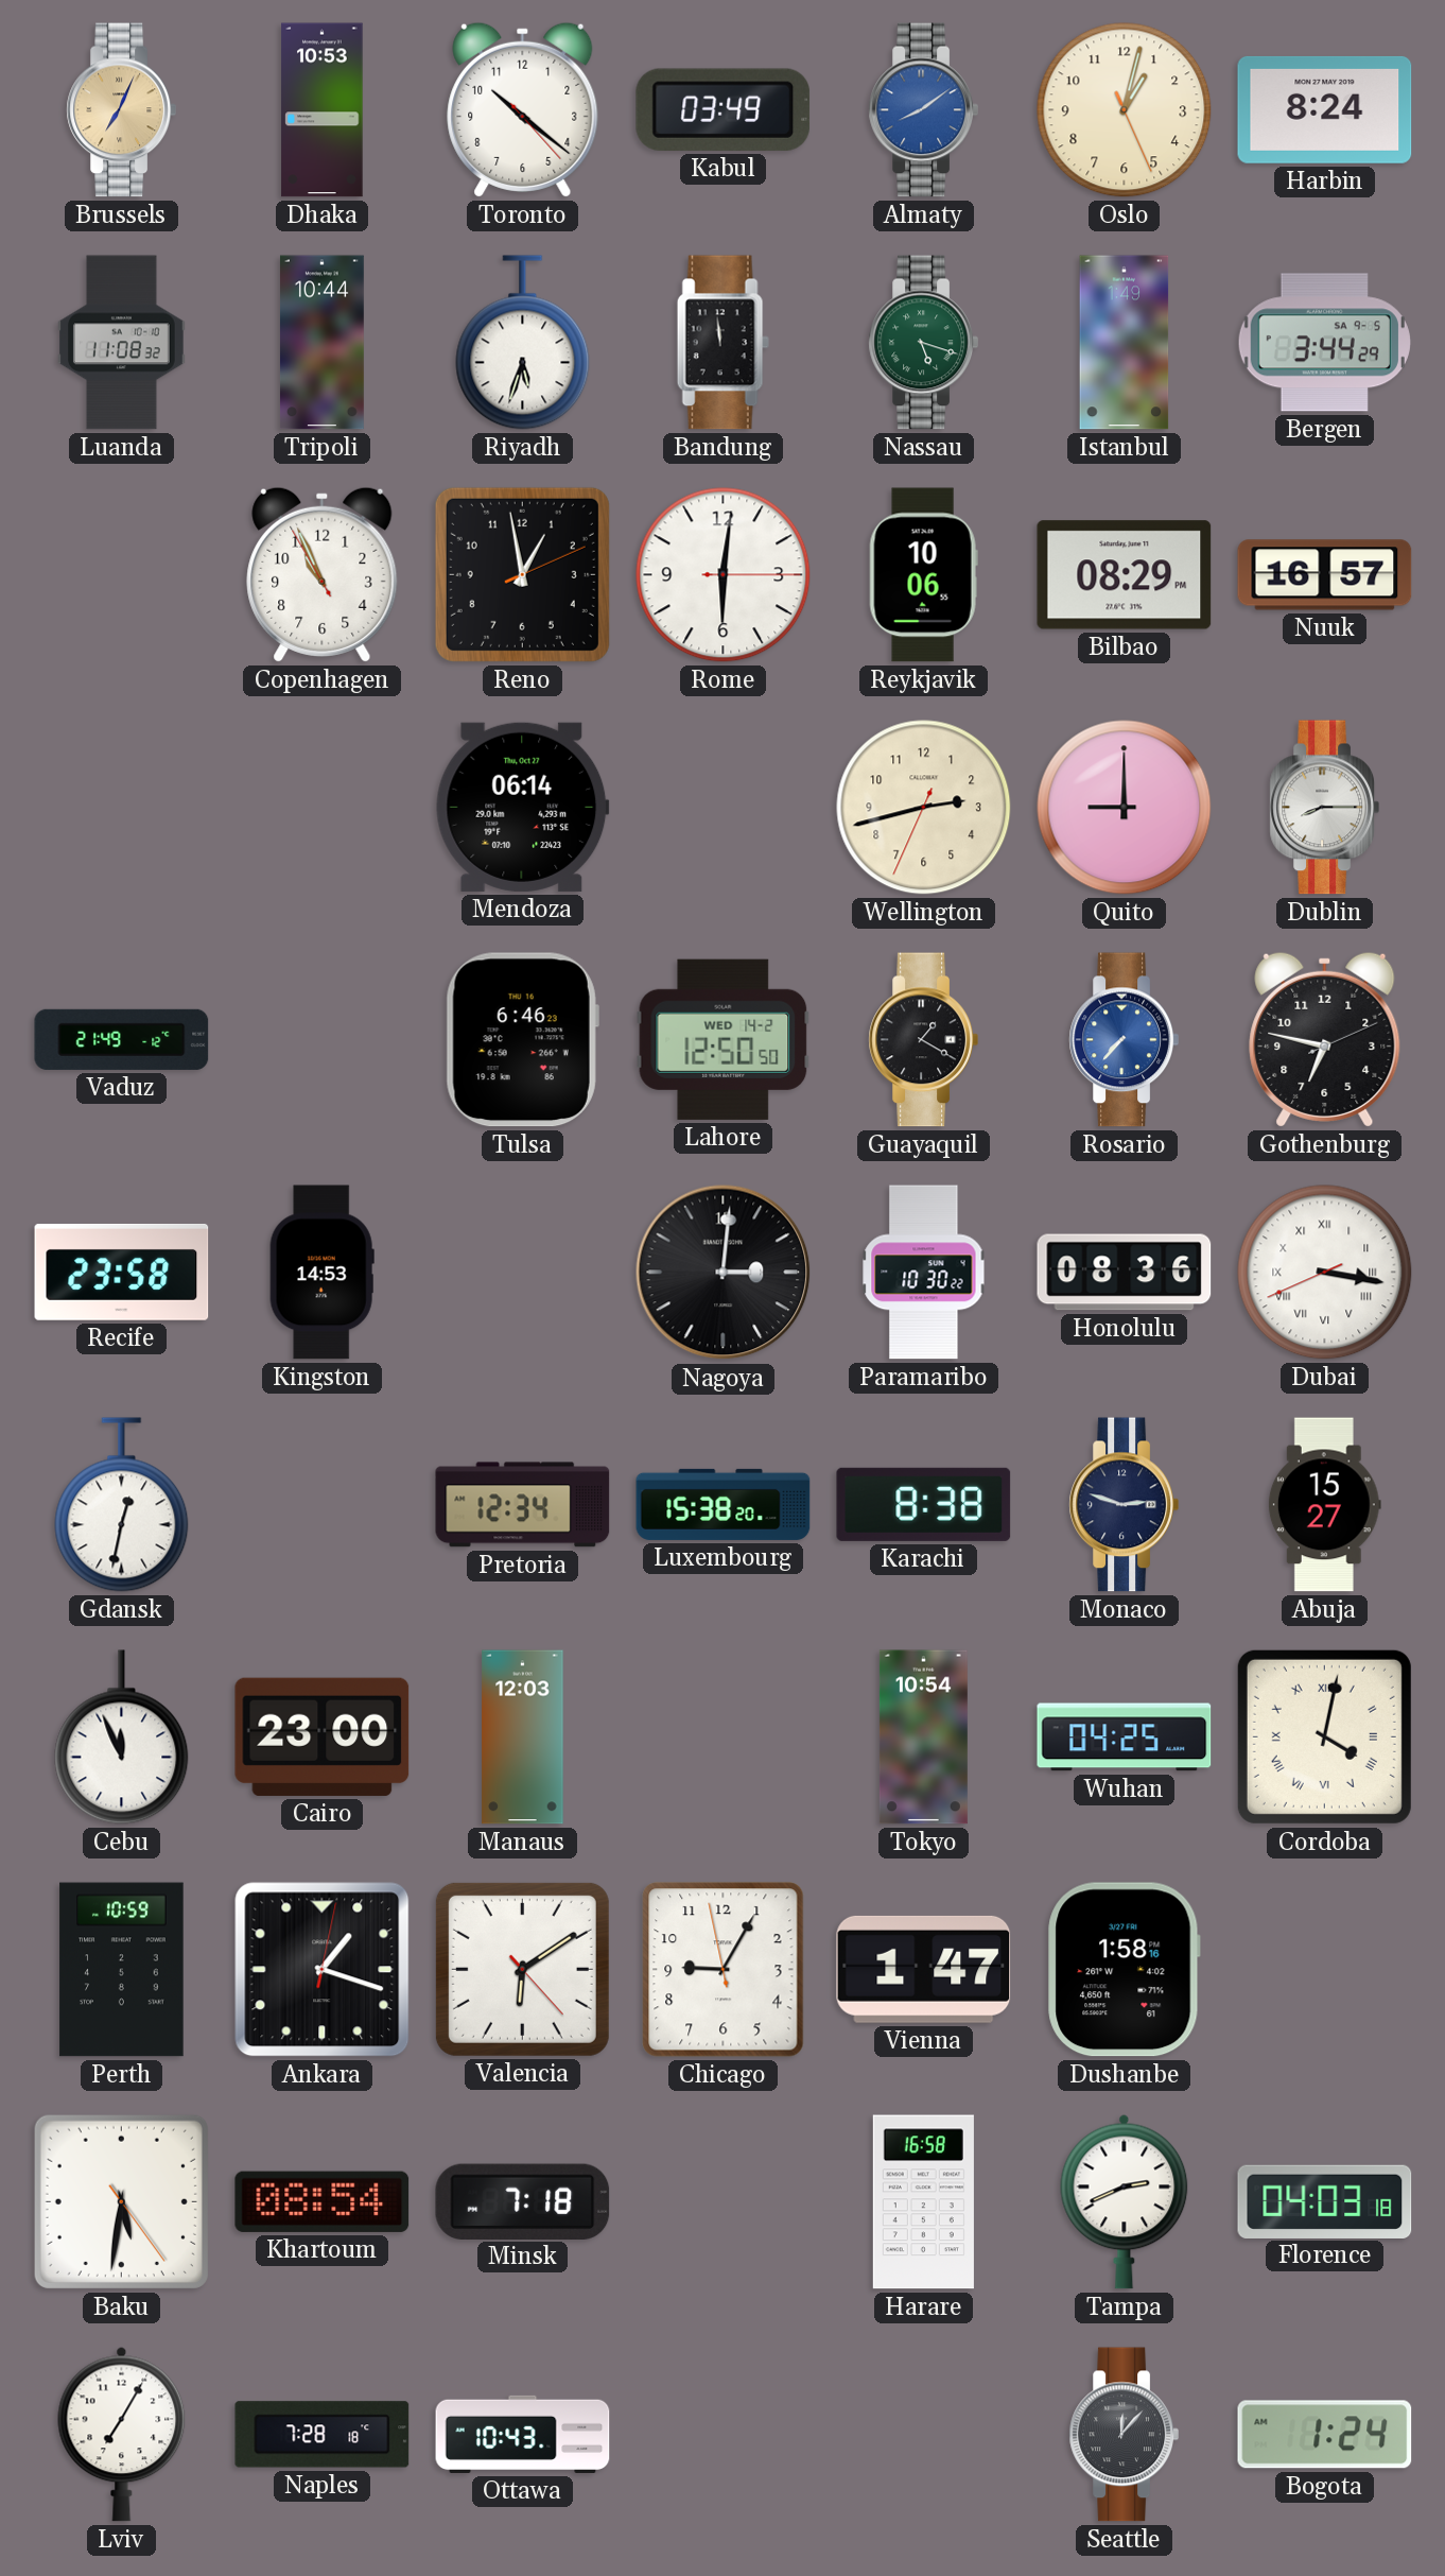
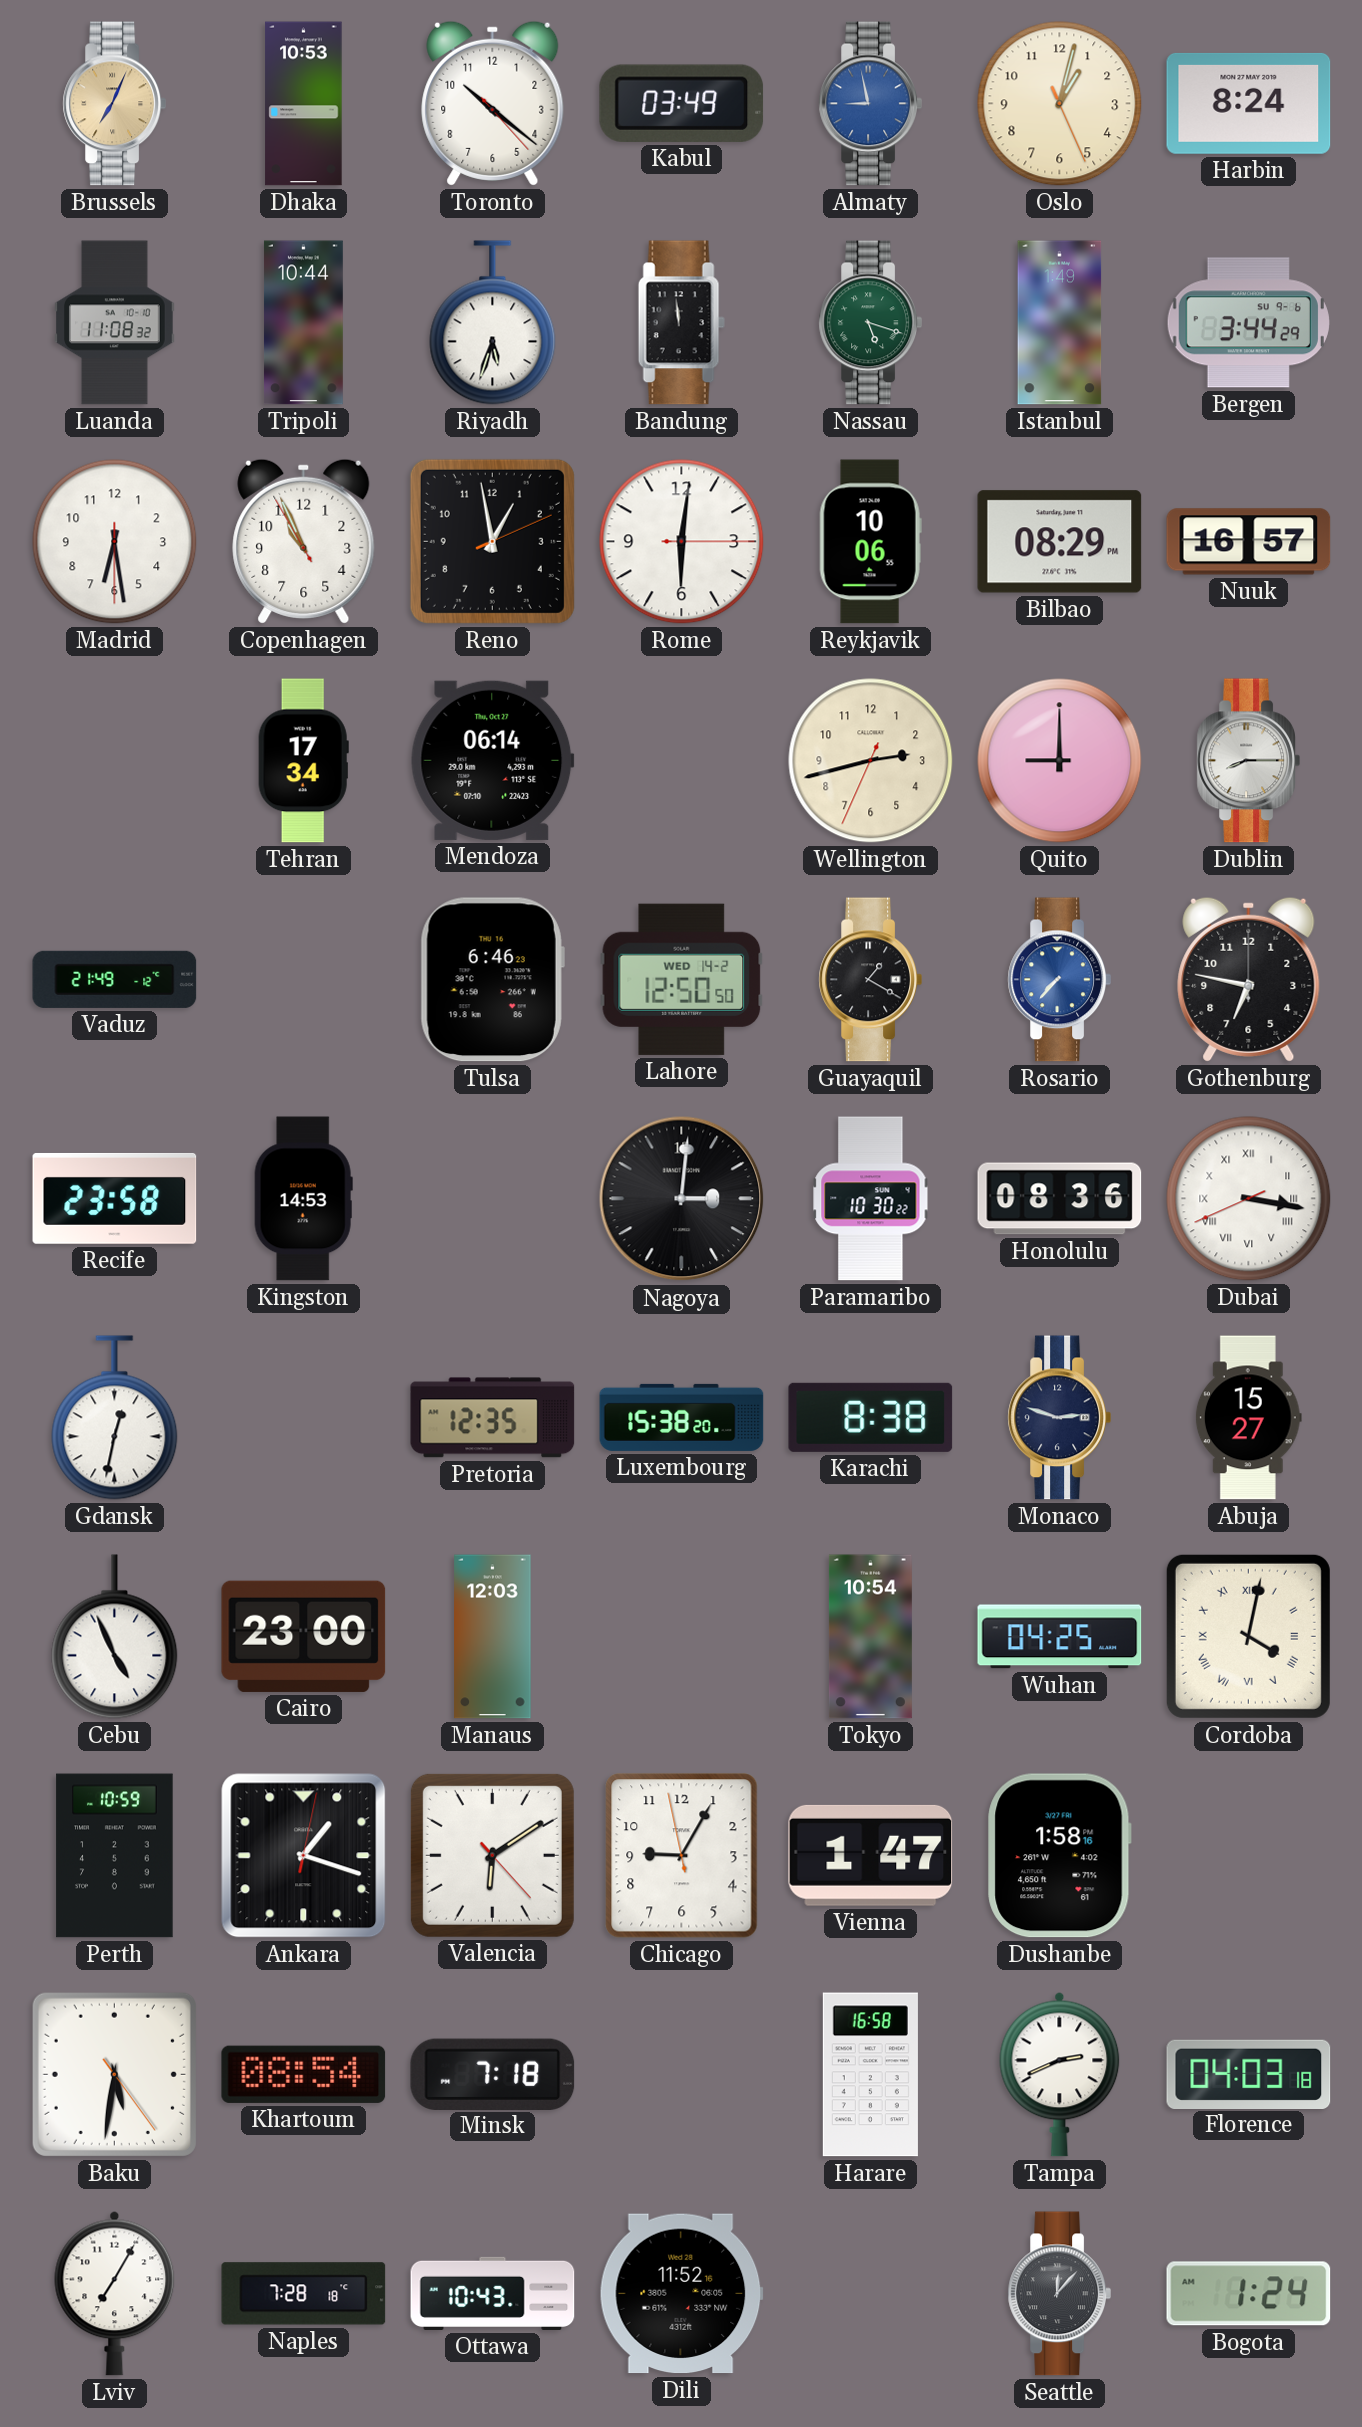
Almaty: 8:09 -> 8:58 (870, 104)
Bergen date: SA 9-5 -> SU 9-6 (1248, 323)
Madrid: none -> 6:28 (115, 542)
Tehran: none -> 17:34 (303, 761)
Gothenburg: 6:47:11 -> 6:47:00 (1249, 979)
Pretoria: 12:34 -> 12:35 (493, 1418)
Cebu: 11:56 -> 4:56 (115, 1637)
Dili: none -> 11:52 (681, 2294)
